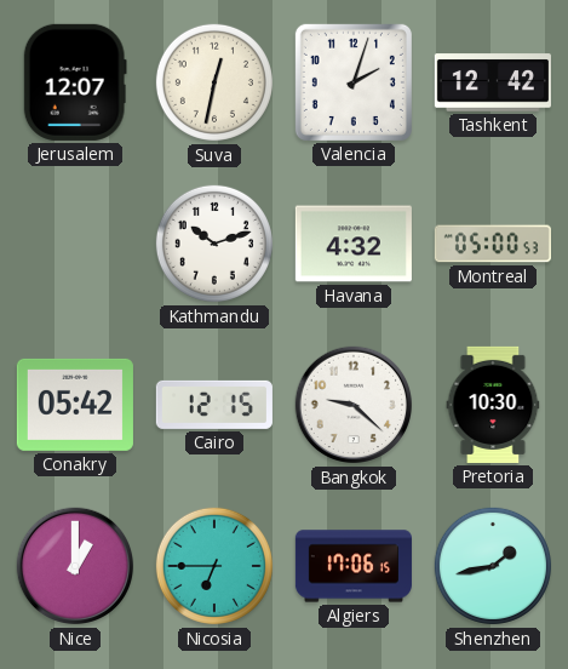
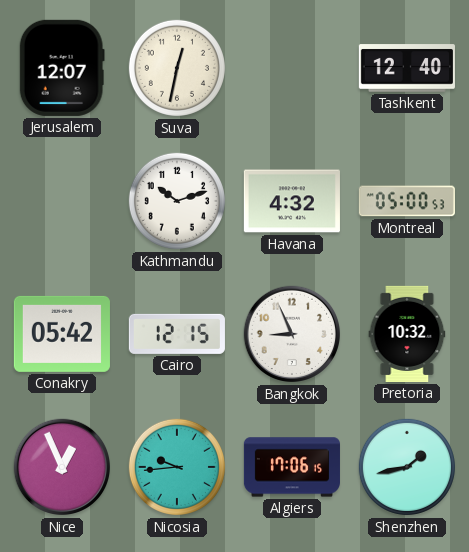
Valencia: 2:03 -> none (354, 82)
Tashkent: 12:42 -> 12:40 (407, 68)
Bangkok: 9:22 -> 8:56 (292, 334)
Pretoria: 10:30 -> 10:32 (407, 334)
Nice: 1:00 -> 12:56 (62, 467)
Nicosia: 6:45 -> 9:44 (177, 467)
